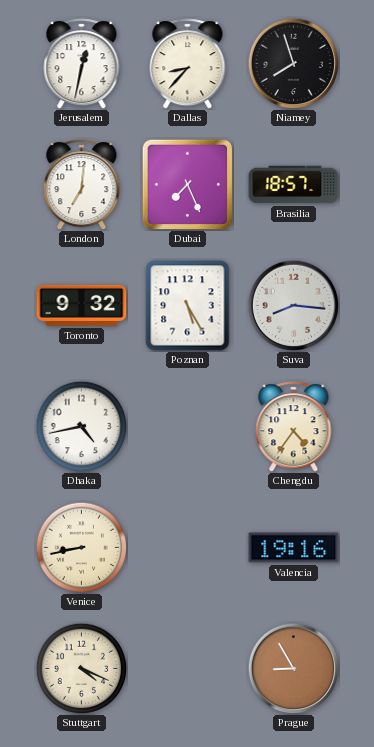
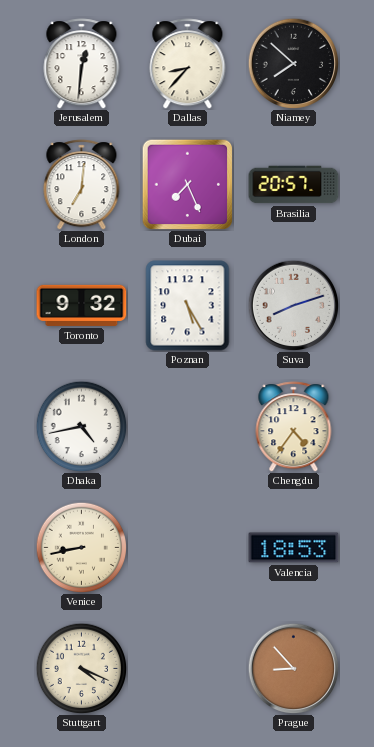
Jerusalem: 12:32 -> 12:31 (82, 64)
Niamey: 7:57 -> 7:52 (293, 63)
Brasilia: 18:57 -> 20:57 (294, 185)
Suva: 8:16 -> 8:12 (293, 305)
Valencia: 19:16 -> 18:53 (294, 548)
Prague: 8:55 -> 8:53 (293, 668)
